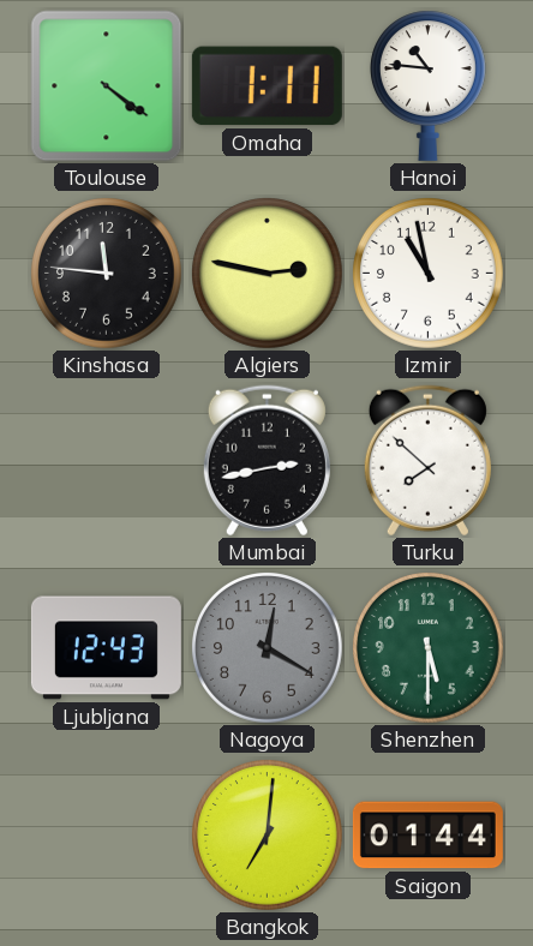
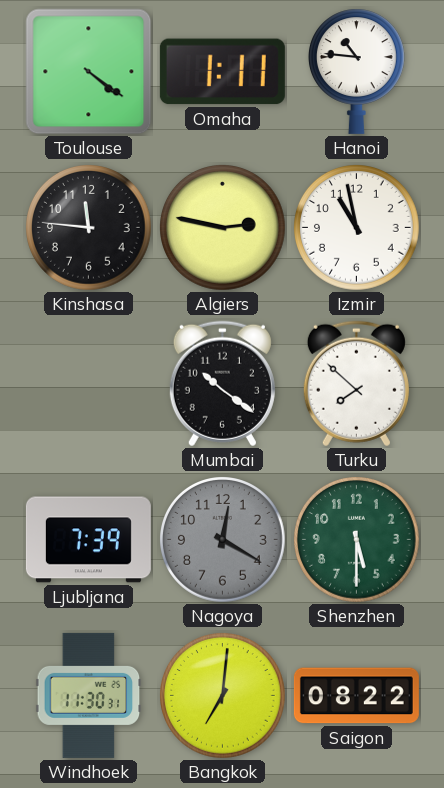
Mumbai: 2:43 -> 10:21 (222, 384)
Ljubljana: 12:43 -> 7:39 (88, 540)
Windhoek: none -> 11:30 (89, 695)
Saigon: 01:44 -> 08:22 (356, 696)
